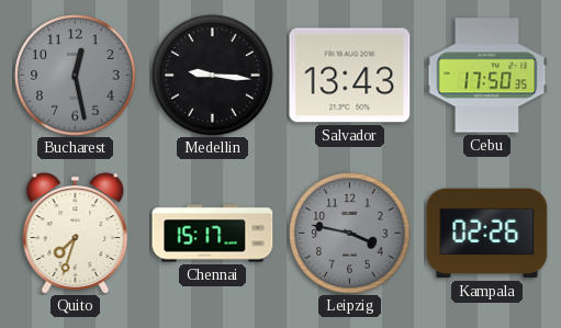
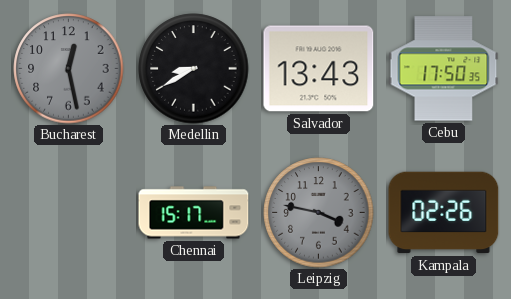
Medellin: 9:16 -> 8:40 (194, 69)
Quito: 7:33 -> none (76, 234)
